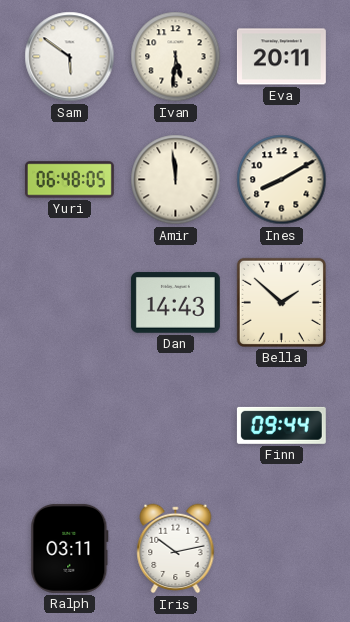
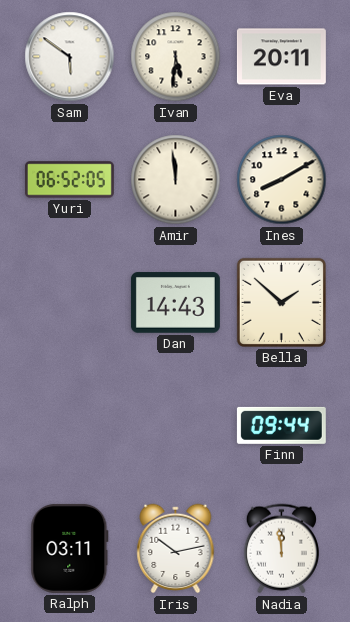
Yuri: 06:48 -> 06:52 (69, 180)
Nadia: none -> 11:59 (281, 549)
